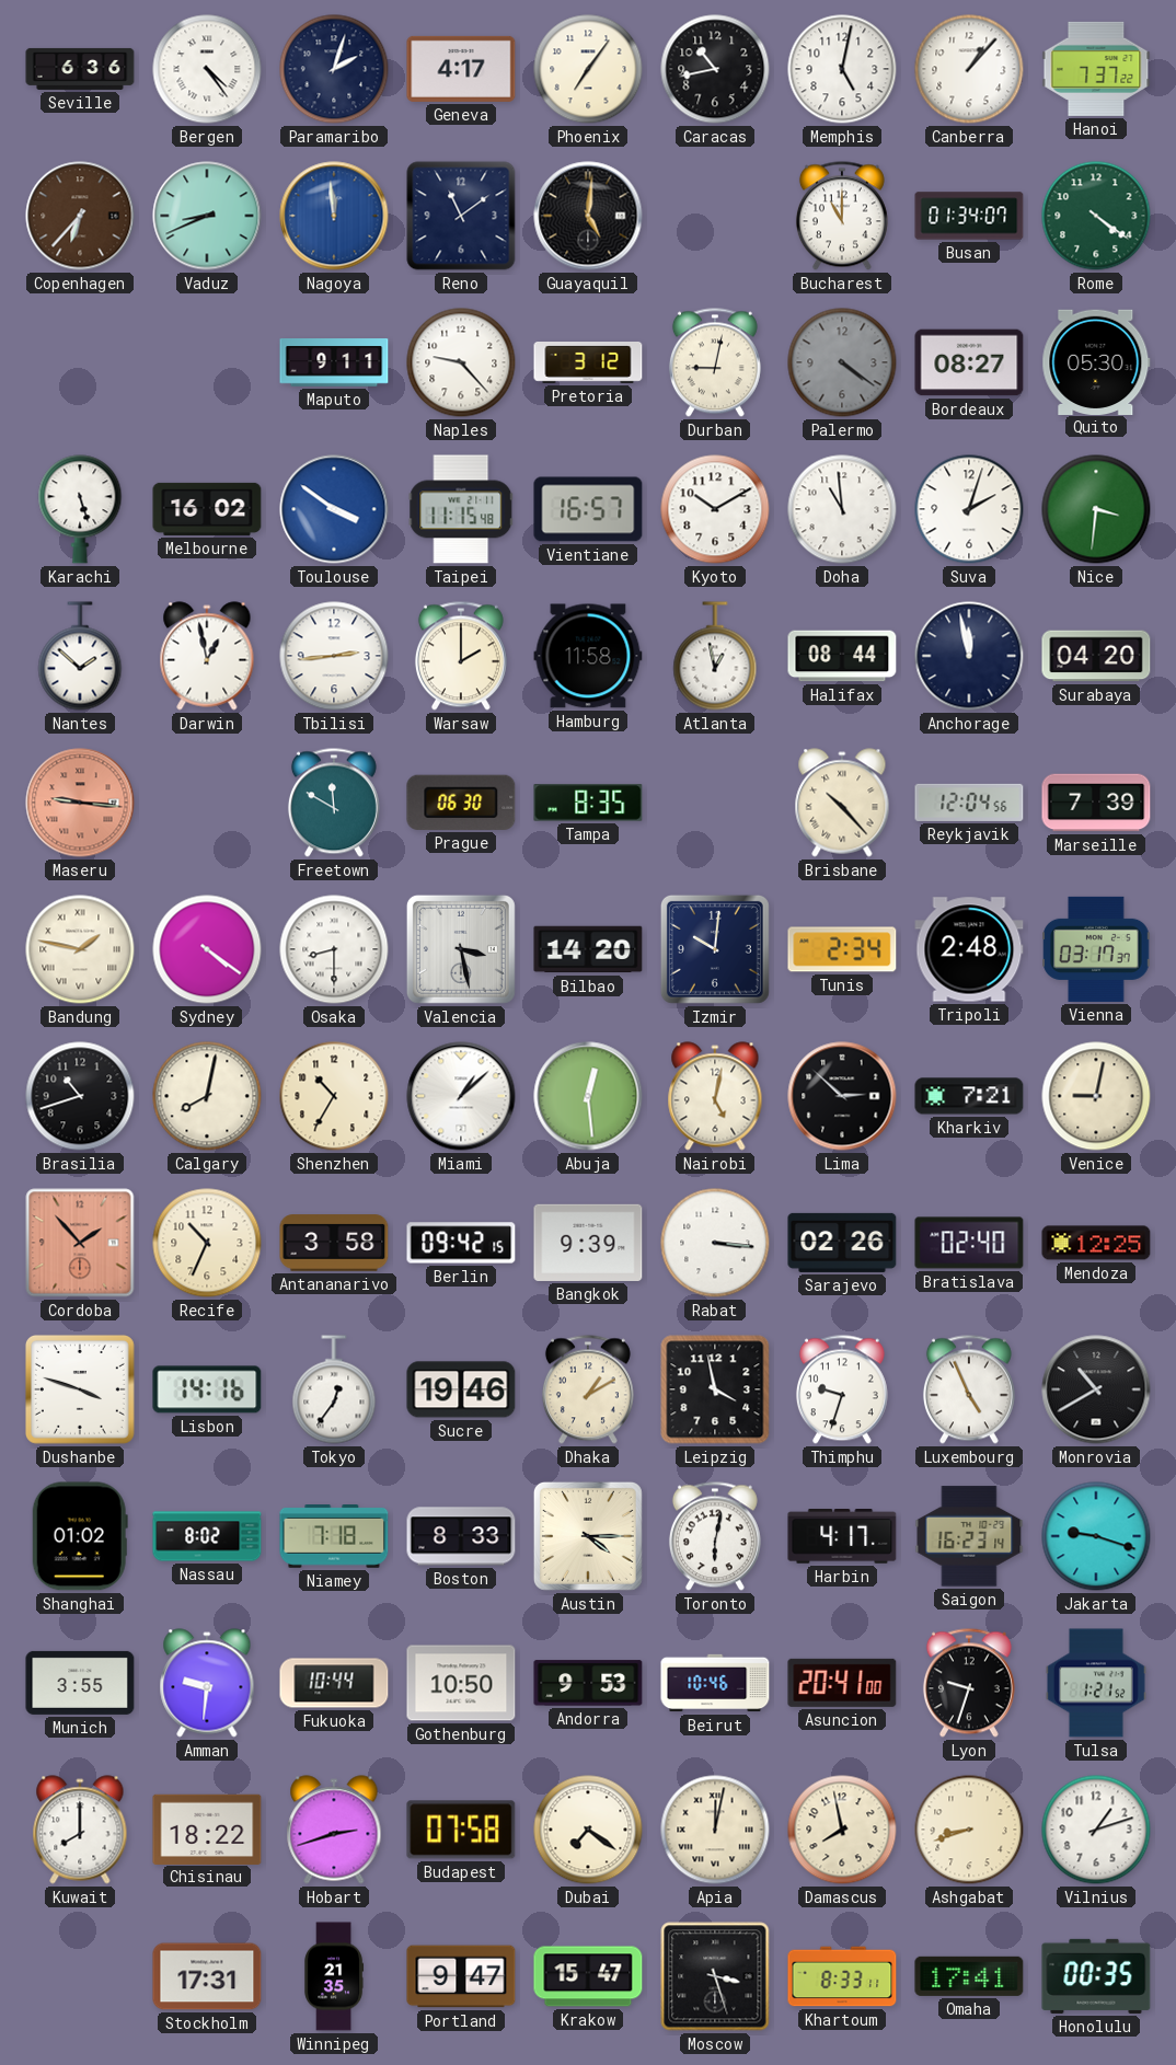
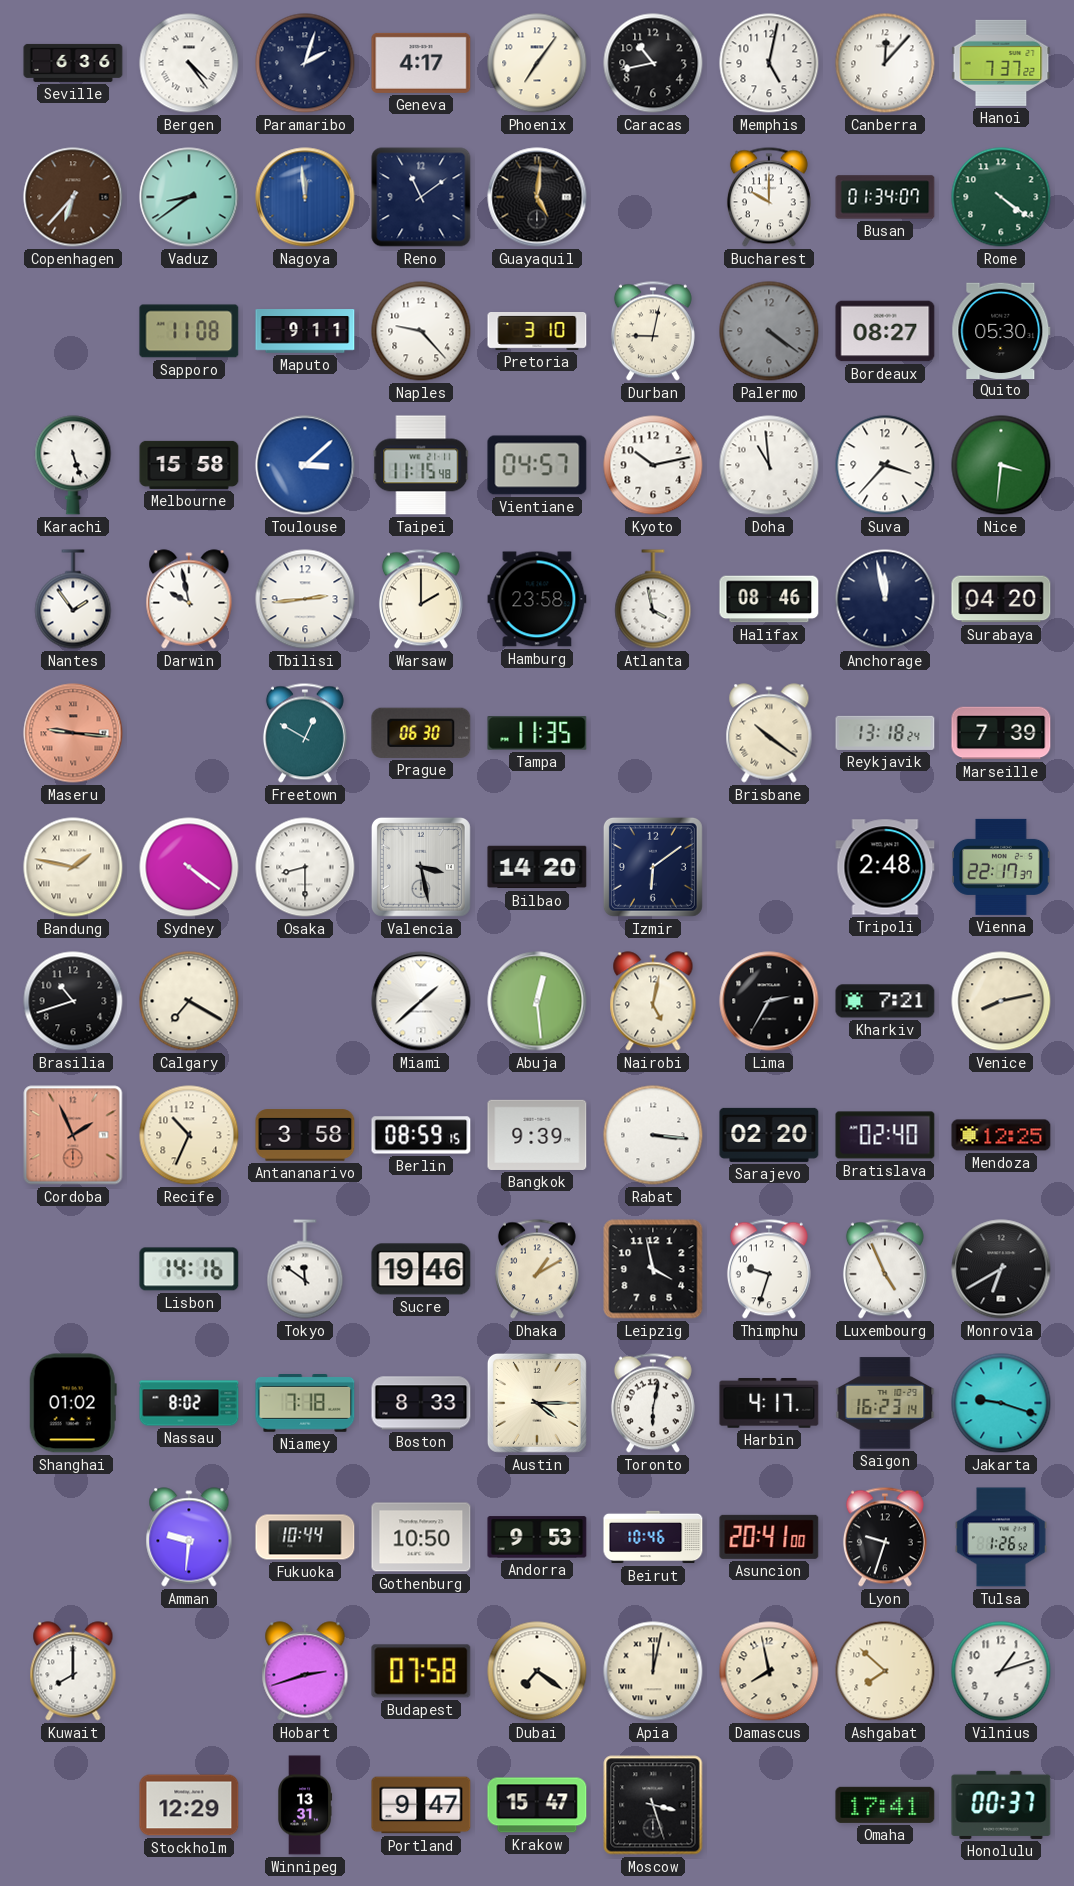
Canberra: 1:07 -> 12:07 (885, 63)
Vaduz: 8:41 -> 8:39 (189, 197)
Bucharest: 11:00 -> 10:00 (769, 197)
Sapporo: none -> 11:08 (189, 331)
Pretoria: 3:12 -> 3:10 (537, 332)
Melbourne: 16:02 -> 15:58 (189, 465)
Toulouse: 3:51 -> 3:08 (305, 465)
Vientiane: 16:57 -> 04:57 (537, 465)
Kyoto: 10:10 -> 10:13 (653, 465)
Suva: 2:03 -> 3:37 (885, 465)
Nantes: 1:52 -> 1:54 (73, 599)
Darwin: 12:58 -> 9:58 (189, 599)
Hamburg: 11:58 -> 23:58 (537, 599)
Atlanta: 12:58 -> 3:58 (653, 599)
Halifax: 08:44 -> 08:46 (769, 599)
Freetown: 11:50 -> 12:50 (305, 733)
Tampa: 8:35 -> 11:35 (537, 733)
Brisbane: 10:23 -> 10:21 (769, 733)
Reykjavik: 12:04 -> 13:18 (885, 733)
Izmir: 10:01 -> 6:09 (653, 867)
Tunis: 2:34 -> none (842, 949)
Vienna: 03:17 -> 22:17 (1001, 867)
Calgary: 8:02 -> 7:20 (189, 1001)
Shenzhen: 10:35 -> none (334, 1096)
Miami: 1:08 -> 1:38 (421, 1001)
Lima: 2:52 -> 2:35 (769, 1001)
Venice: 9:02 -> 8:13 (1001, 1001)
Cordoba: 1:53 -> 1:56 (73, 1135)
Berlin: 09:42 -> 08:59 (421, 1135)
Sarajevo: 02:26 -> 02:20 (769, 1135)
Dushanbe: 3:48 -> none (80, 1389)
Tokyo: 12:36 -> 11:51 (305, 1269)
Monrovia: 10:40 -> 6:40 (1001, 1269)
Munich: 3:55 -> none (80, 1683)
Tulsa: 1:21 -> 1:26 (1002, 1537)
Chisinau: 18:22 -> none (207, 1828)
Ashgabat: 8:42 -> 7:52 (885, 1671)
Stockholm: 17:31 -> 12:29 (189, 1805)
Winnipeg: 21:35 -> 13:31 (305, 1805)
Khartoum: 8:33 -> none (842, 1976)
Honolulu: 00:35 -> 00:37 (1001, 1805)
